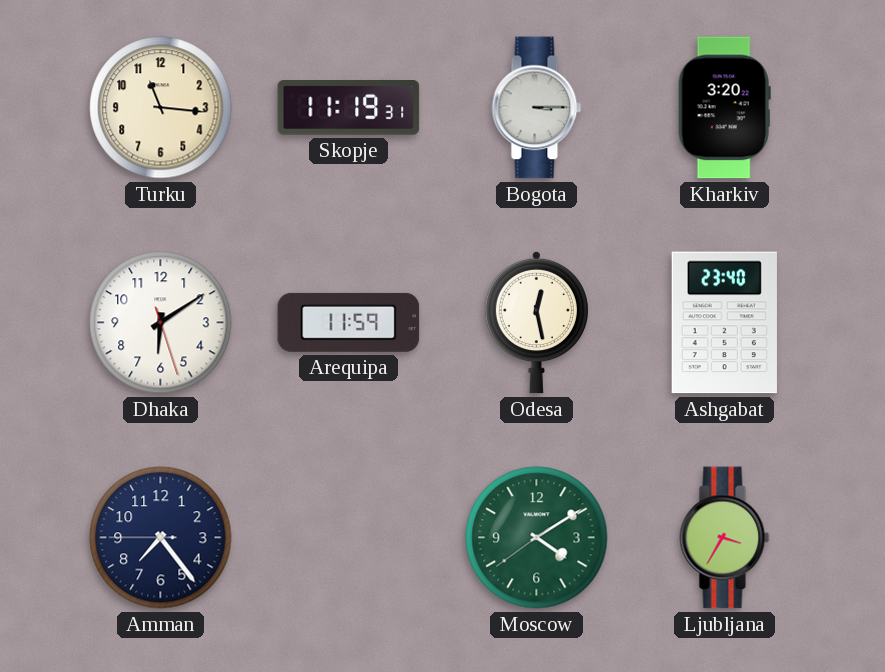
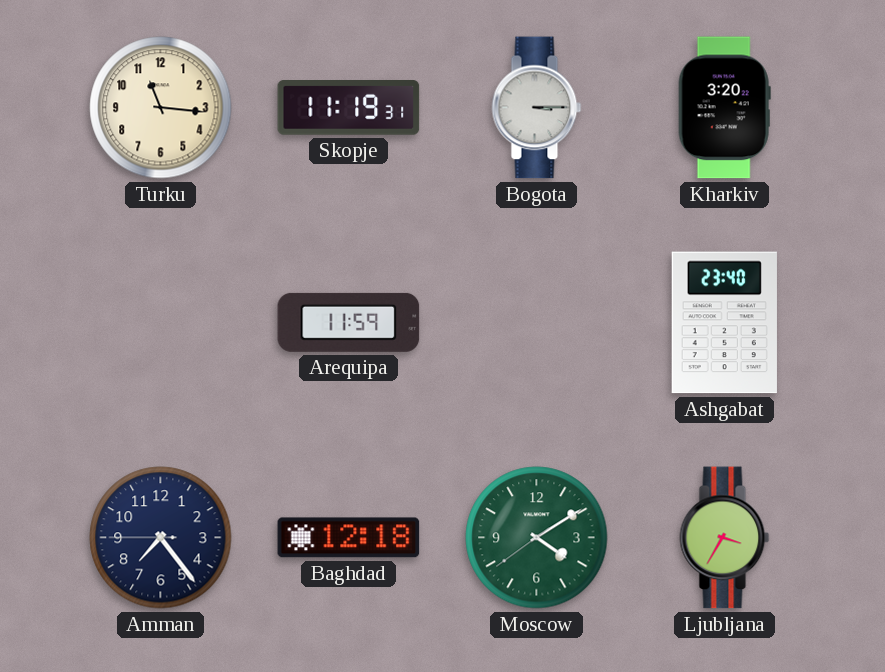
Dhaka: 6:09 -> none (161, 323)
Odesa: 12:28 -> none (536, 322)
Baghdad: none -> 12:18 (349, 538)
